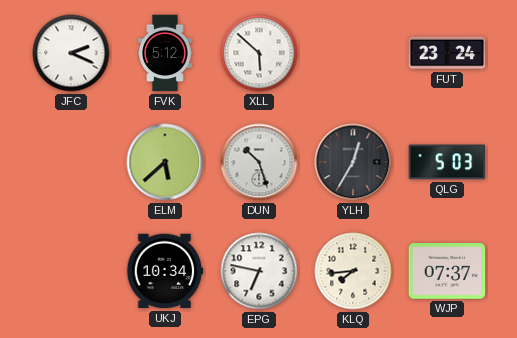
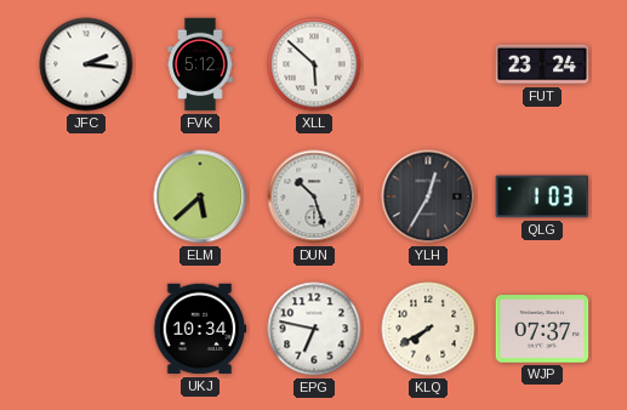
JFC: 2:19 -> 2:16 (86, 64)
QLG: 5:03 -> 1:03 (542, 197)
KLQ: 7:44 -> 7:40 (428, 329)
